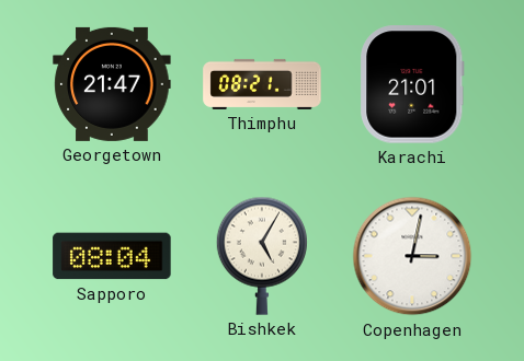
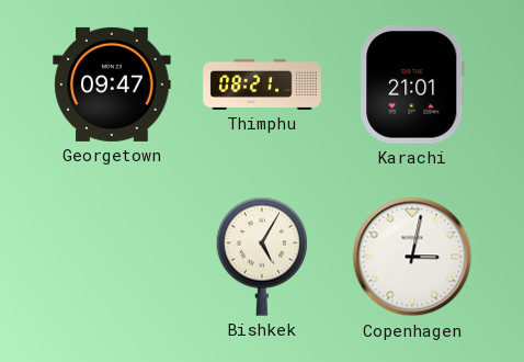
Georgetown: 21:47 -> 09:47 (112, 84)
Sapporo: 08:04 -> none (112, 256)
